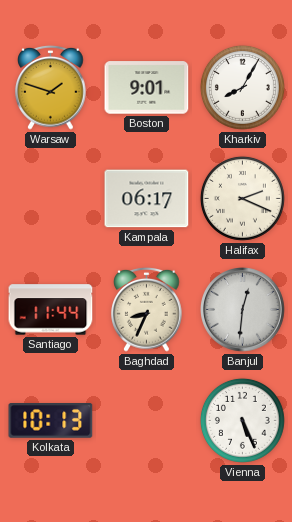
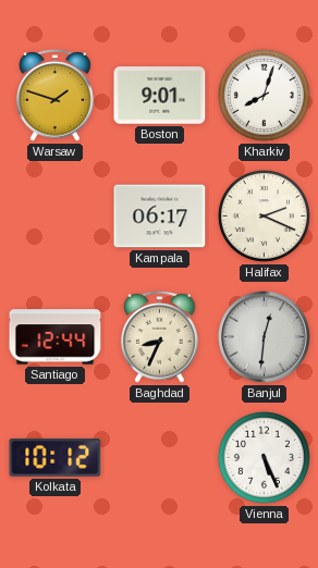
Kharkiv: 8:05 -> 8:03 (264, 95)
Santiago: 11:44 -> 12:44 (56, 337)
Kolkata: 10:13 -> 10:12 (56, 458)
